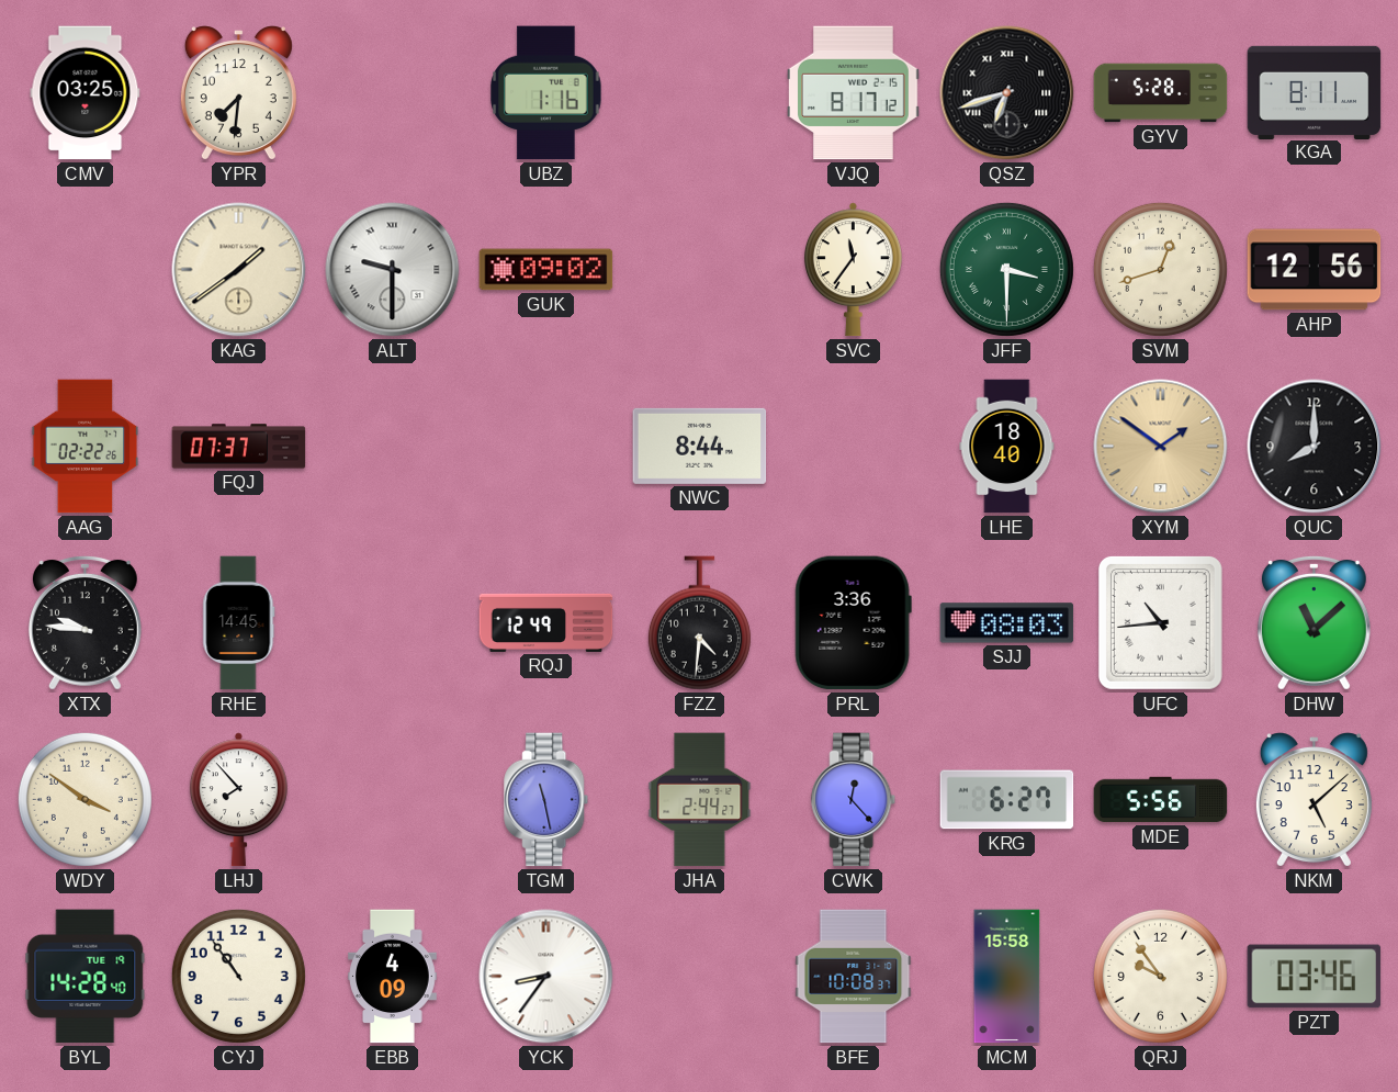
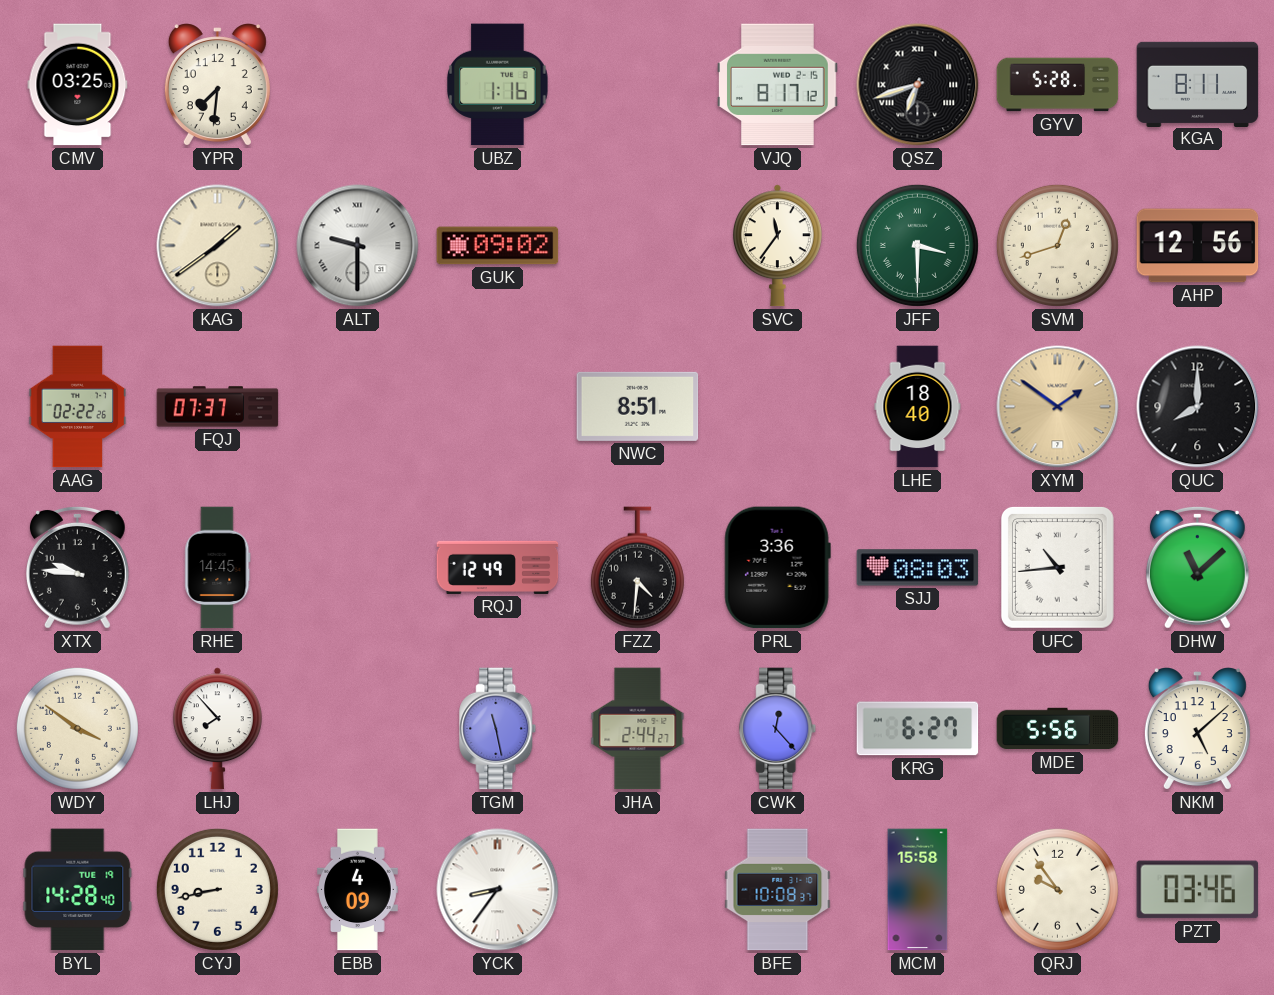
NWC: 8:44 -> 8:51 (638, 406)
CYJ: 10:54 -> 8:43 (217, 889)
